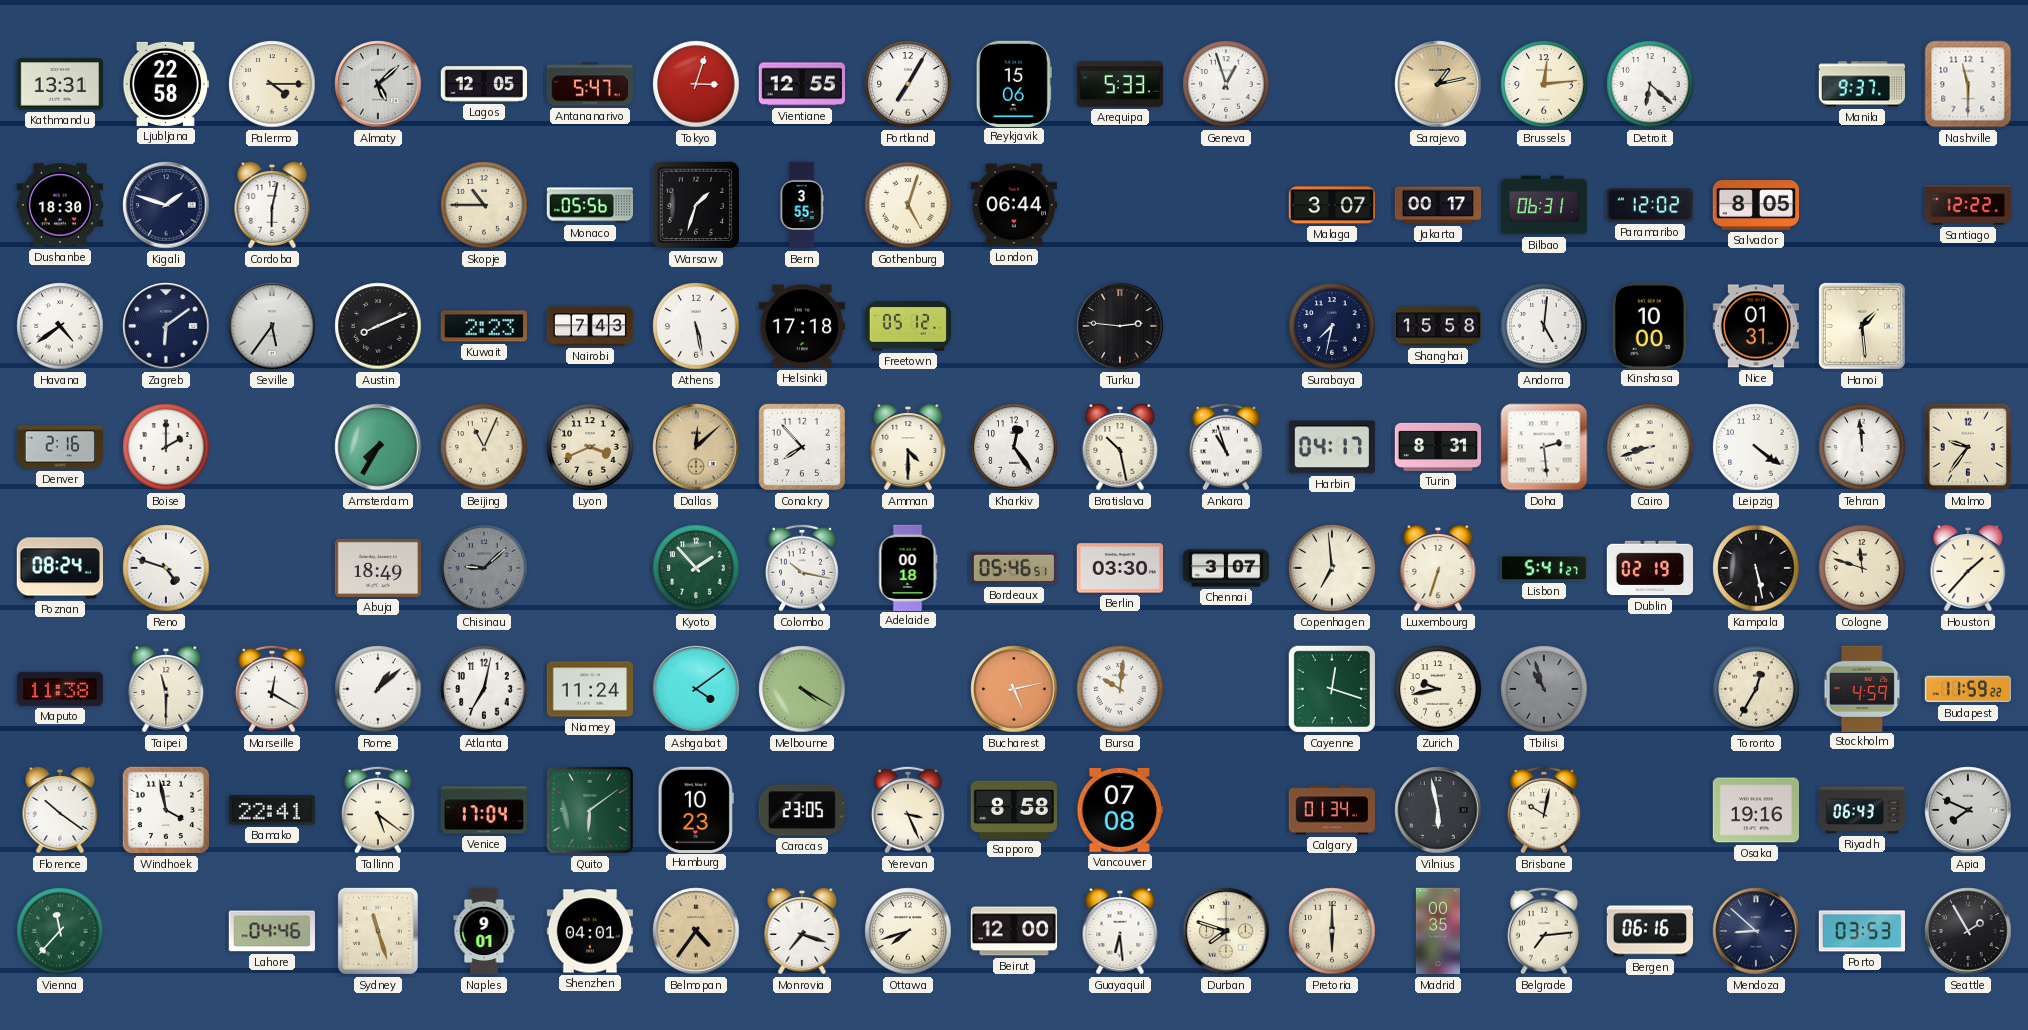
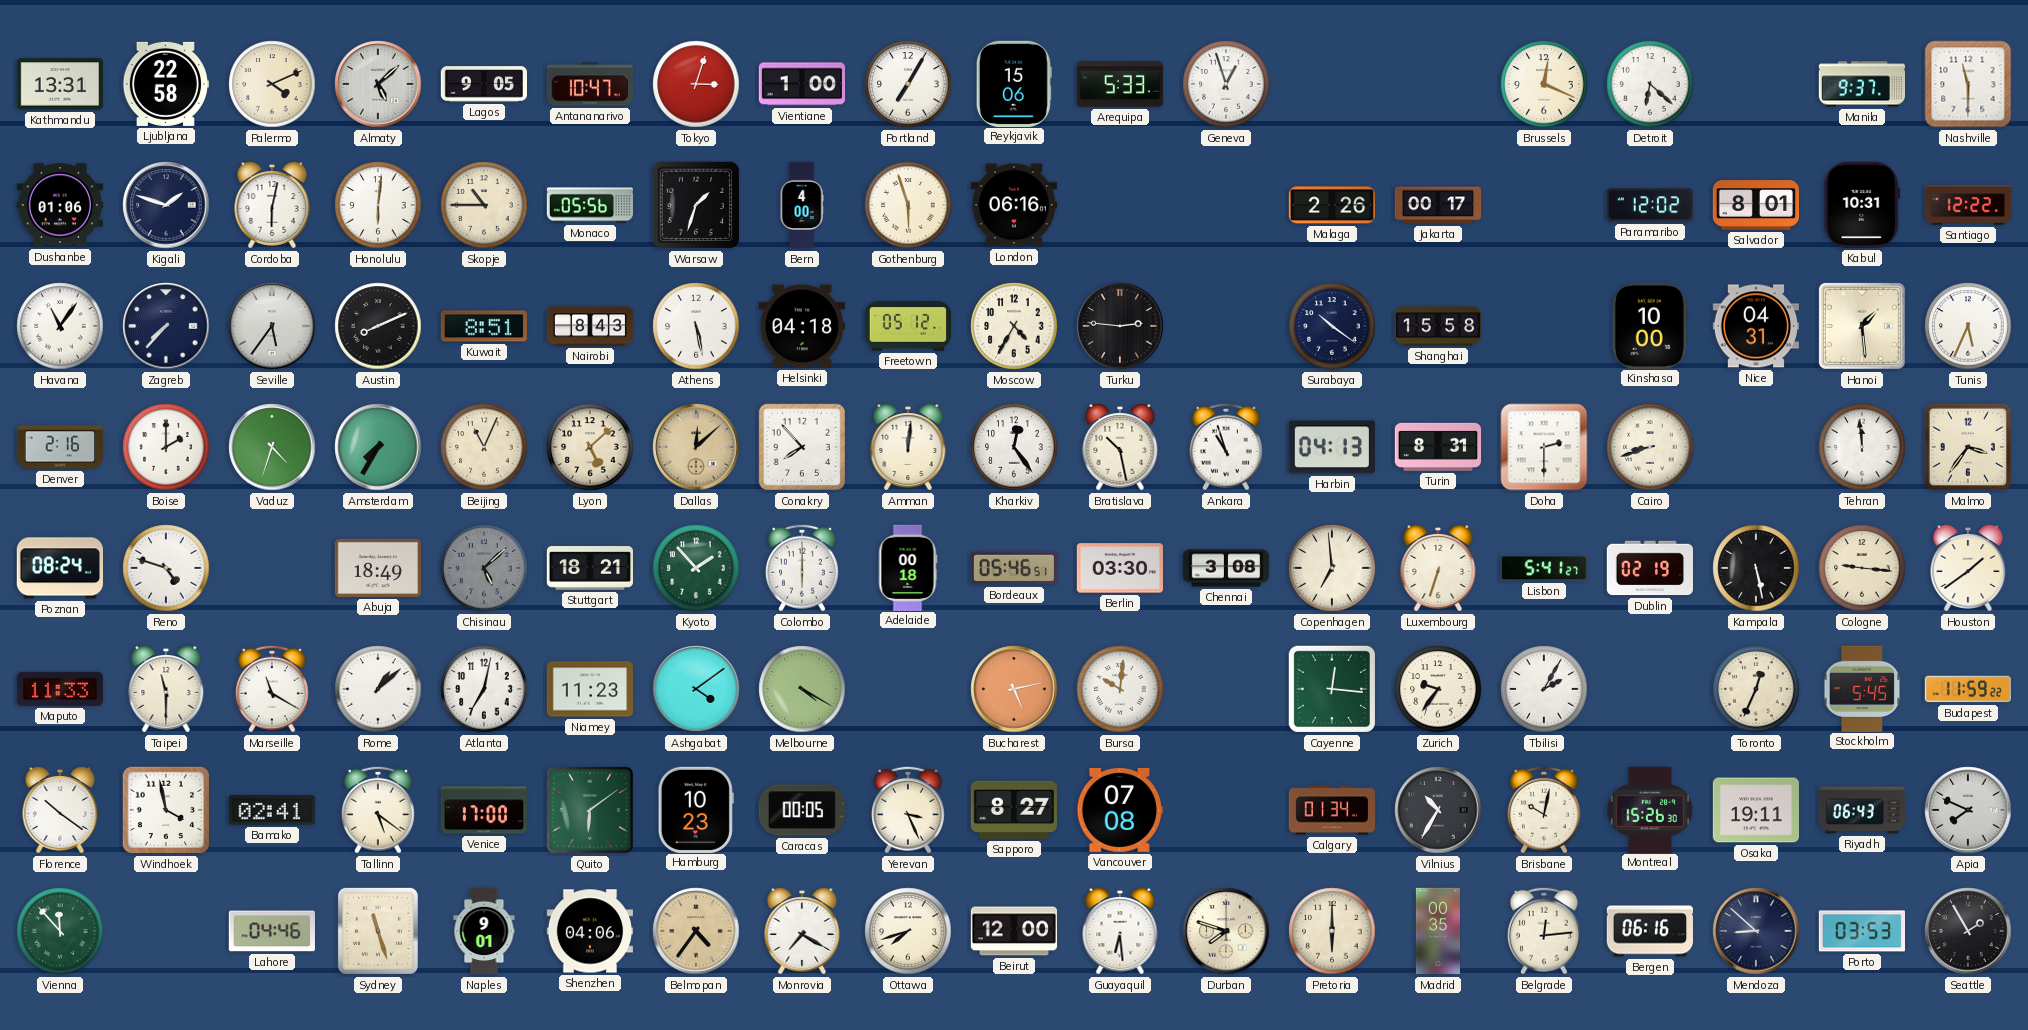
Palermo: 4:15 -> 4:11 (272, 84)
Lagos: 12:05 -> 9:05 (484, 84)
Antananarivo: 5:47 -> 10:47 (589, 84)
Vientiane: 12:55 -> 1:00 (801, 84)
Sarajevo: 1:13 -> none (1438, 84)
Brussels: 12:14 -> 12:19 (1544, 84)
Dushanbe: 18:30 -> 01:06 (59, 205)
Honolulu: none -> 6:01 (378, 205)
Bern: 3:55 -> 4:00 (802, 205)
Gothenburg: 5:03 -> 5:57 (908, 205)
London: 06:44 -> 06:16 (1013, 205)
Malaga: 3:07 -> 2:26 (1332, 205)
Bilbao: 06:31 -> none (1543, 205)
Salvador: 8:05 -> 8:01 (1756, 205)
Kabul: none -> 10:31 (1862, 205)
Havana: 4:39 -> 11:06 (60, 326)
Zagreb: 6:09 -> 7:37 (166, 326)
Kuwait: 2:23 -> 8:51 (483, 326)
Nairobi: 7:43 -> 8:43 (590, 326)
Helsinki: 17:18 -> 04:18 (801, 326)
Moscow: none -> 4:35 (1014, 326)
Surabaya: 7:32 -> 10:21 (1332, 326)
Andorra: 5:01 -> none (1544, 326)
Nice: 01:31 -> 04:31 (1755, 326)
Tunis: none -> 5:34 (1968, 326)
Vaduz: none -> 4:33 (272, 447)
Lyon: 3:41 -> 5:08 (590, 447)
Amman: 4:30 -> 12:01 (908, 447)
Harbin: 04:17 -> 04:13 (1332, 447)
Doha: 2:29 -> 2:30 (1544, 447)
Leipzig: 4:21 -> none (1756, 447)
Malmo: 9:36 -> 3:36 (1968, 447)
Chisinau: 9:08 -> 5:08 (484, 568)
Stuttgart: none -> 18:21 (589, 568)
Colombo: 10:17 -> 6:00 (802, 568)
Chennai: 3:07 -> 3:08 (1226, 568)
Cologne: 11:48 -> 9:16 (1862, 568)
Houston: 1:37 -> 1:39 (1968, 568)
Maputo: 11:38 -> 11:33 (59, 689)
Marseille: 12:20 -> 11:20 (272, 689)
Niamey: 11:24 -> 11:23 (589, 689)
Cayenne: 12:18 -> 12:16 (1332, 689)
Zurich: 9:43 -> 9:36 (1438, 689)
Tbilisi: 10:57 -> 2:05 (1544, 689)
Tbilisi dial: grey -> white (1544, 689)
Toronto: 12:35 -> 12:34 (1756, 689)
Stockholm: 4:59 -> 5:45 (1862, 688)
Bamako: 22:41 -> 02:41 (272, 810)
Venice: 17:04 -> 17:00 (483, 810)
Caracas: 23:05 -> 00:05 (802, 810)
Sapporo: 8:58 -> 8:27 (1014, 810)
Vilnius: 5:58 -> 10:35 (1438, 810)
Montreal: none -> 15:26 (1650, 809)
Osaka: 19:16 -> 19:11 (1755, 810)
Vienna: 11:37 -> 11:53 (60, 931)
Shenzhen: 04:01 -> 04:06 (589, 931)
Monrovia: 7:18 -> 7:20 (802, 931)
Belgrade: 7:14 -> 12:14 (1544, 931)
